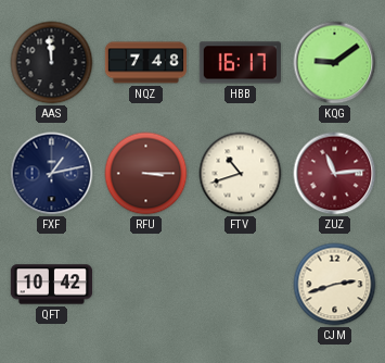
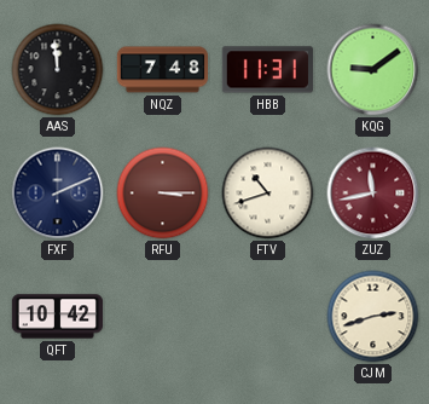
HBB: 16:17 -> 11:31 (267, 70)
FXF: 1:13 -> 2:11 (58, 194)
ZUZ: 11:14 -> 11:43 (373, 194)
